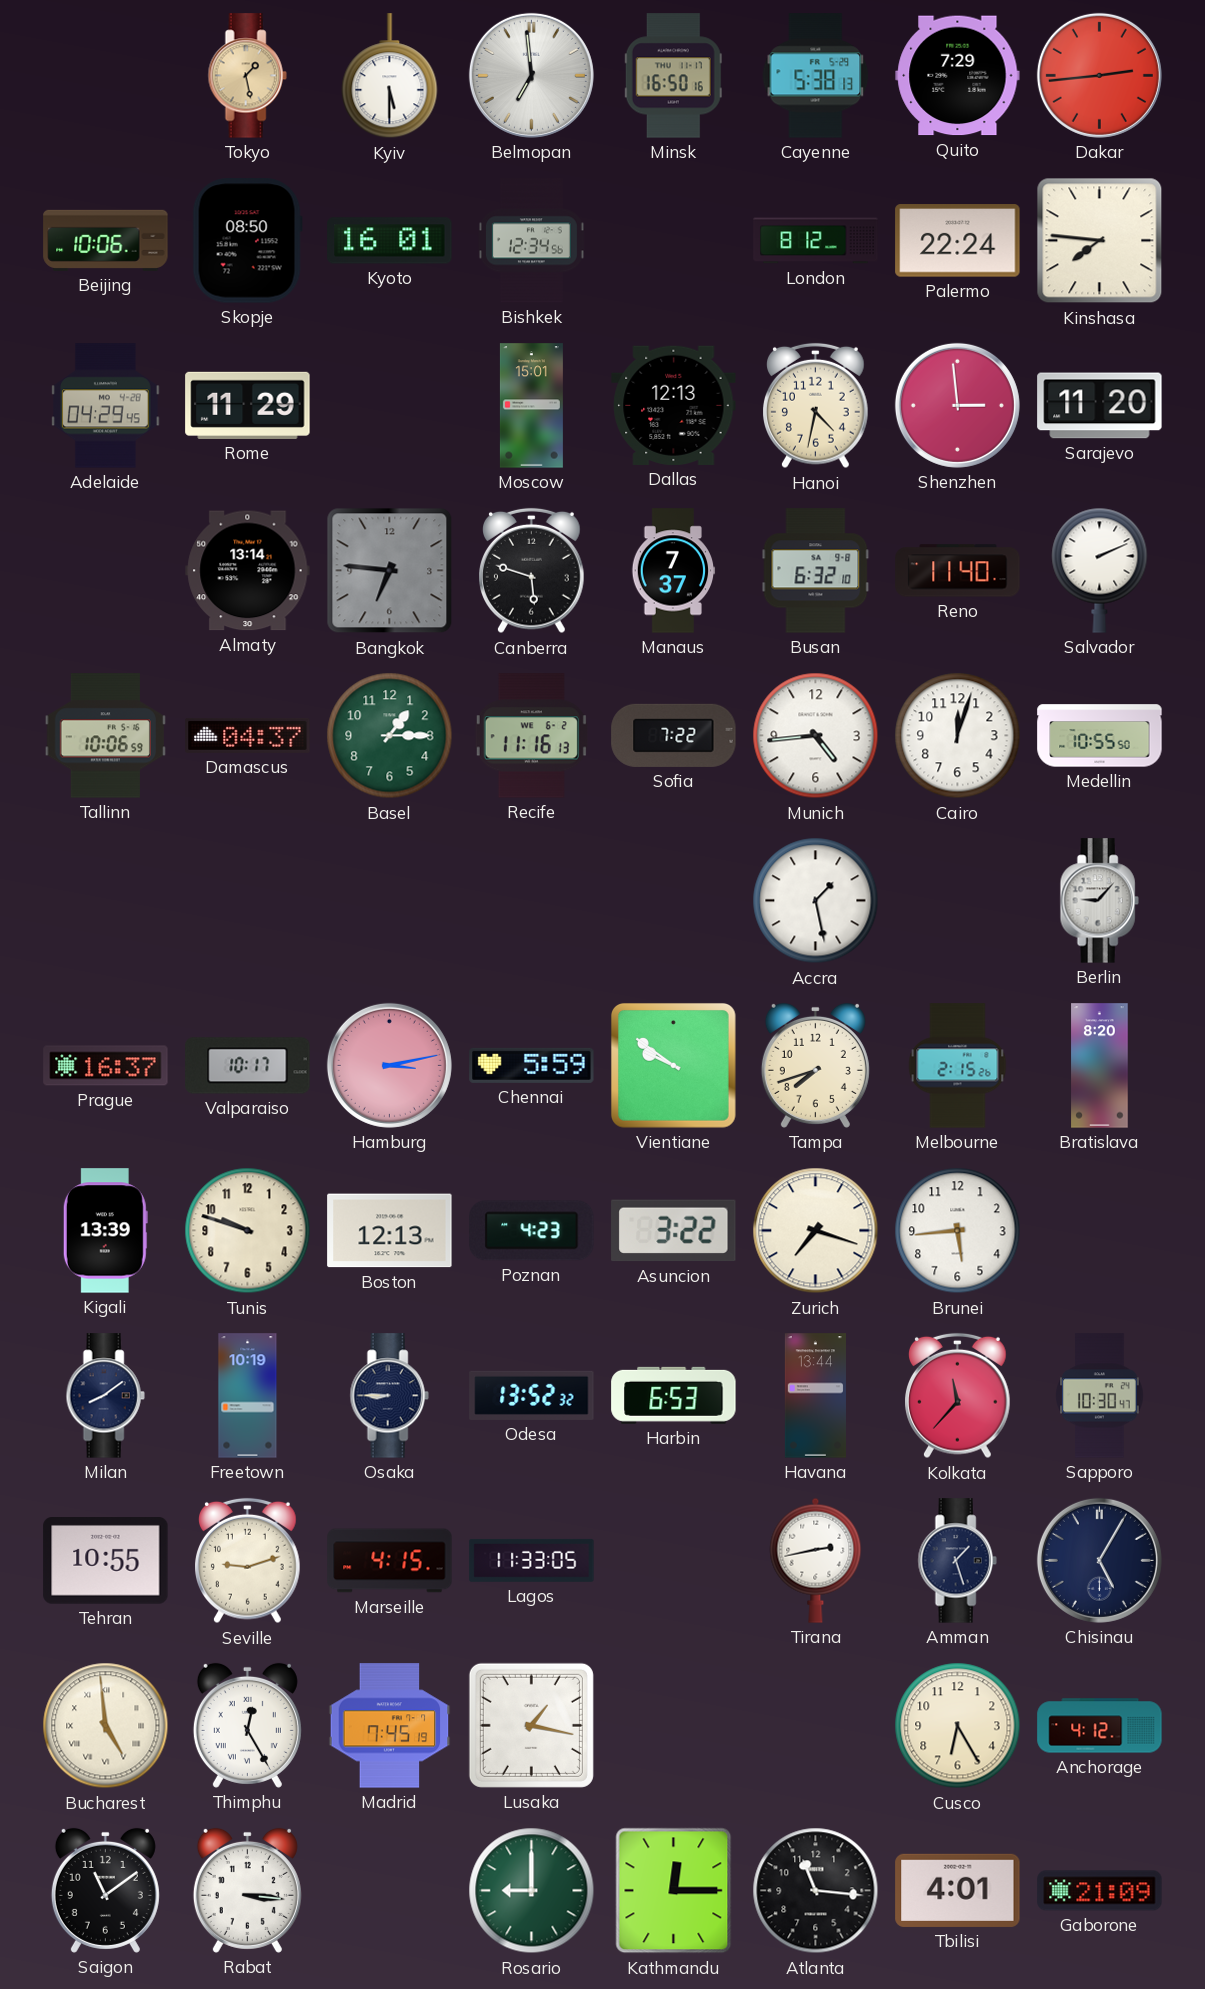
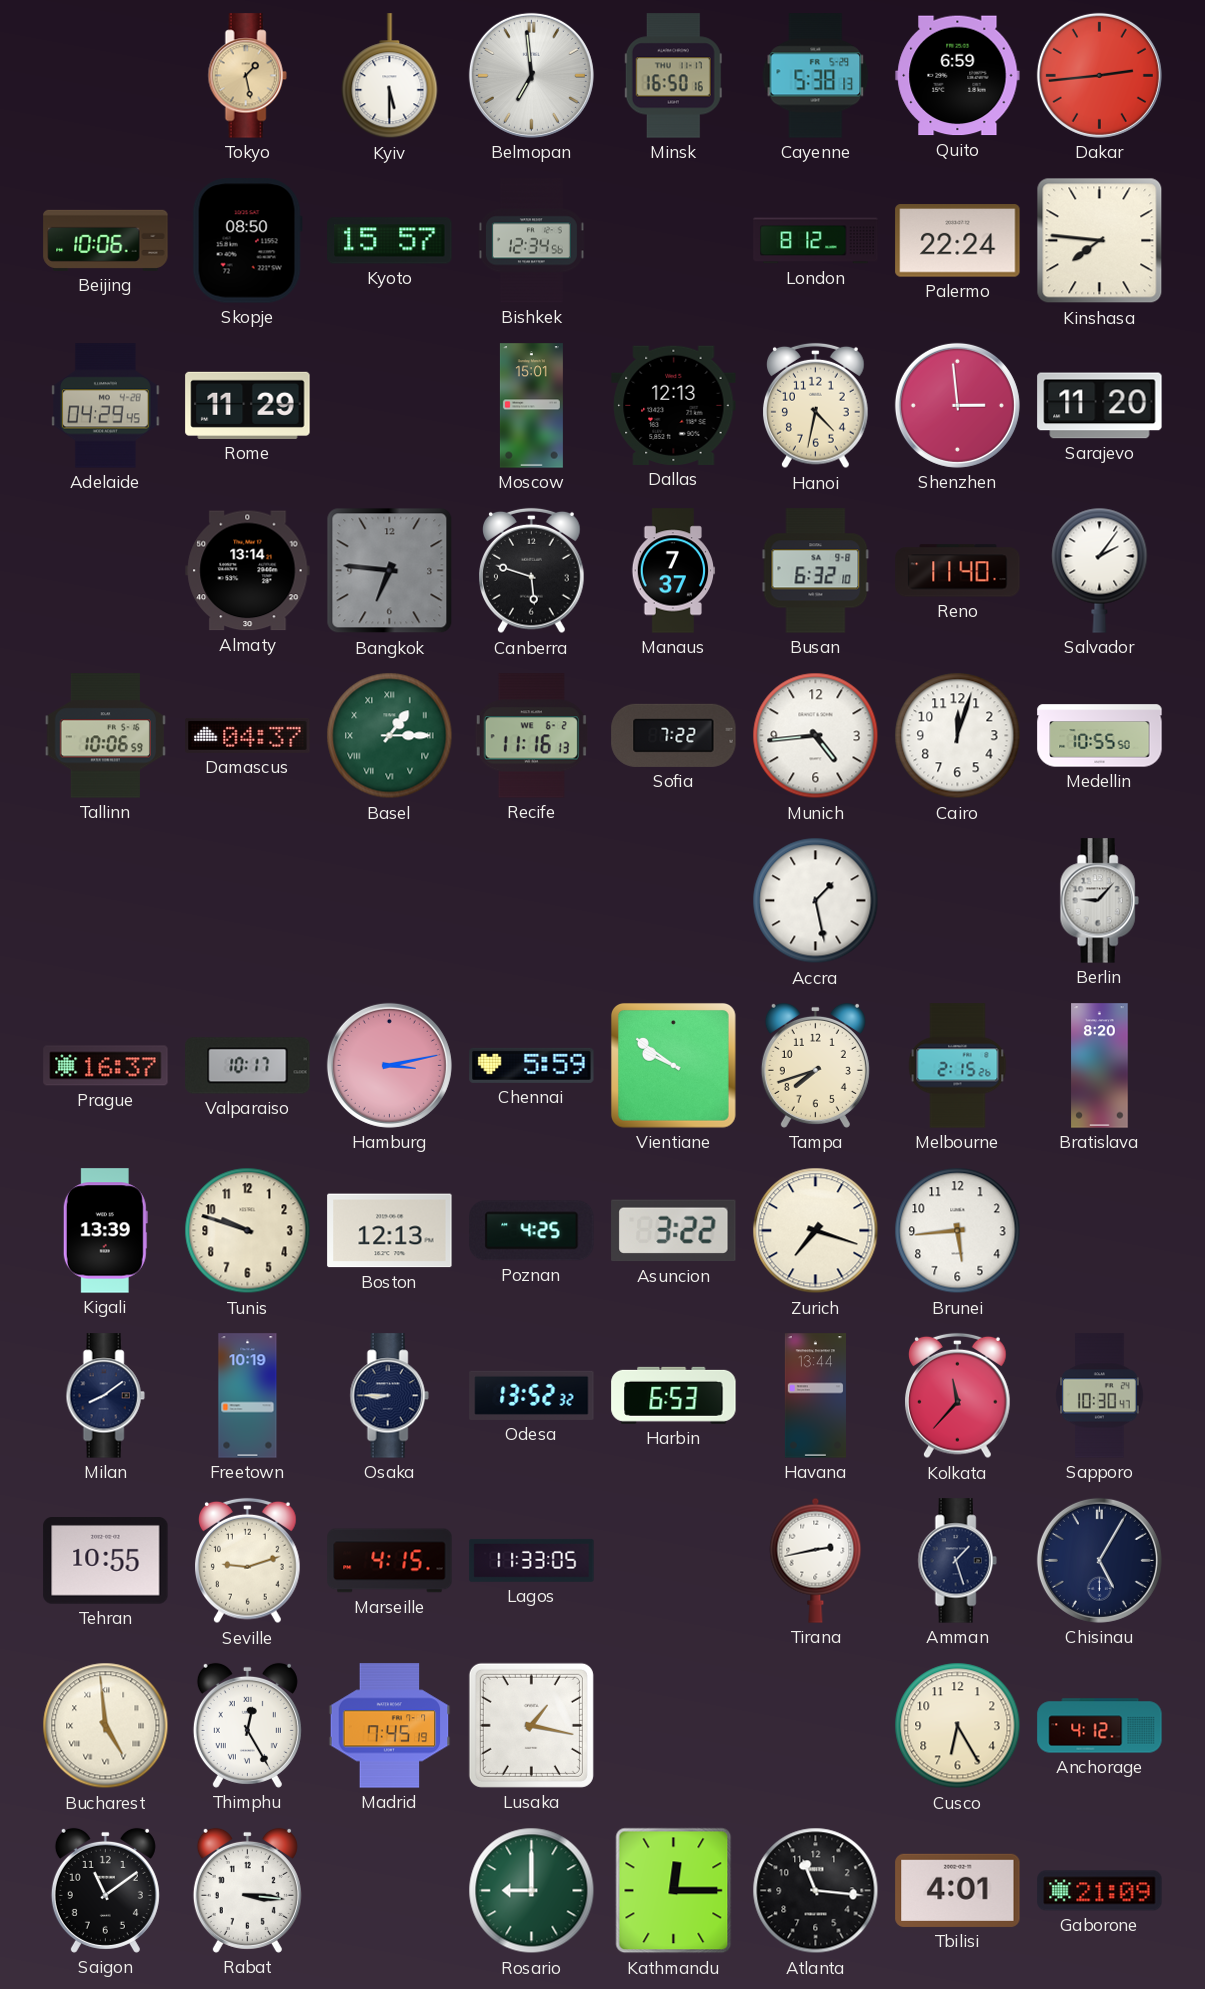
Quito: 7:29 -> 6:59 (958, 76)
Kyoto: 16:01 -> 15:57 (390, 241)
Salvador: 2:11 -> 2:06 (1100, 570)
Basel numerals: Arabic -> Roman (390, 736)
Poznan: 4:23 -> 4:25 (532, 1231)
